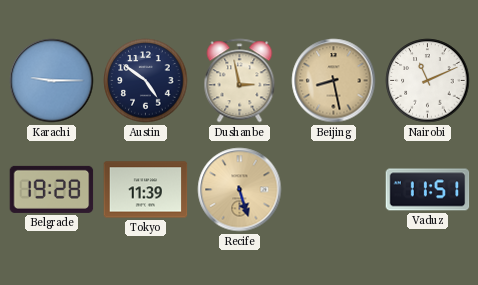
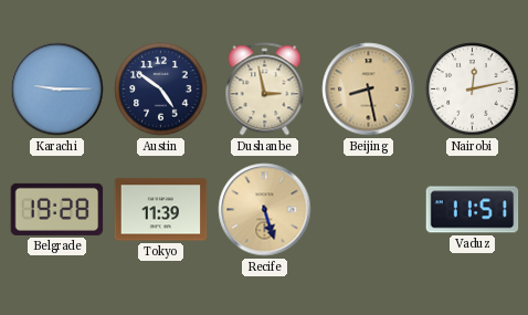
Nairobi: 11:11 -> 12:13 (473, 90)
